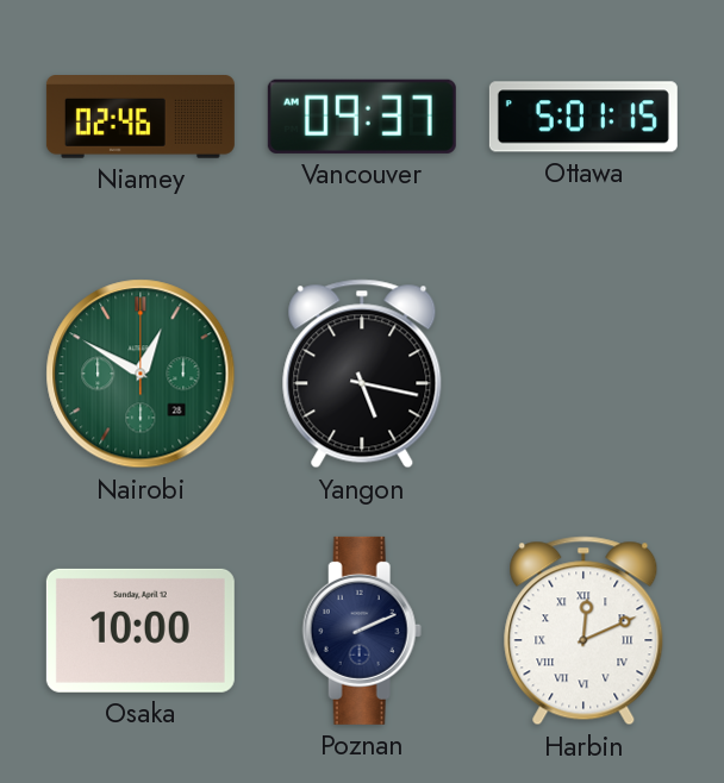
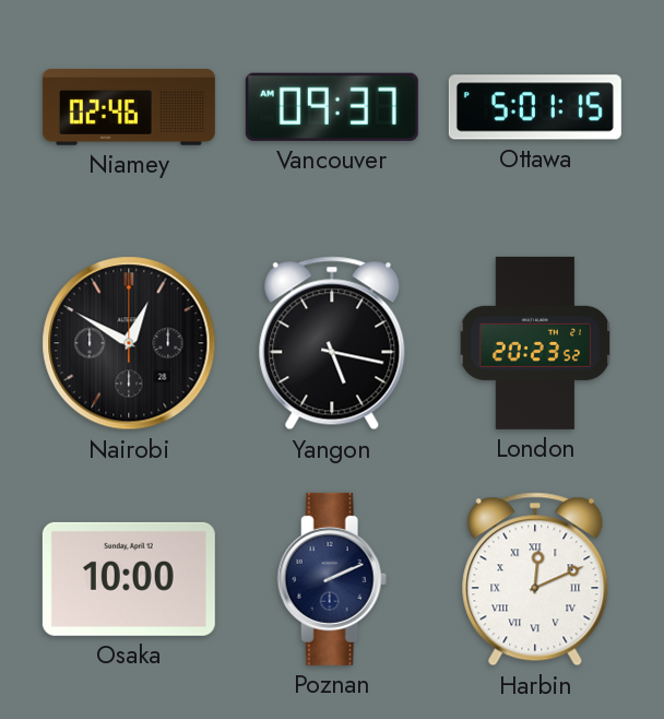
Nairobi dial: green -> black (129, 343)
London: none -> 20:23 (535, 343)
